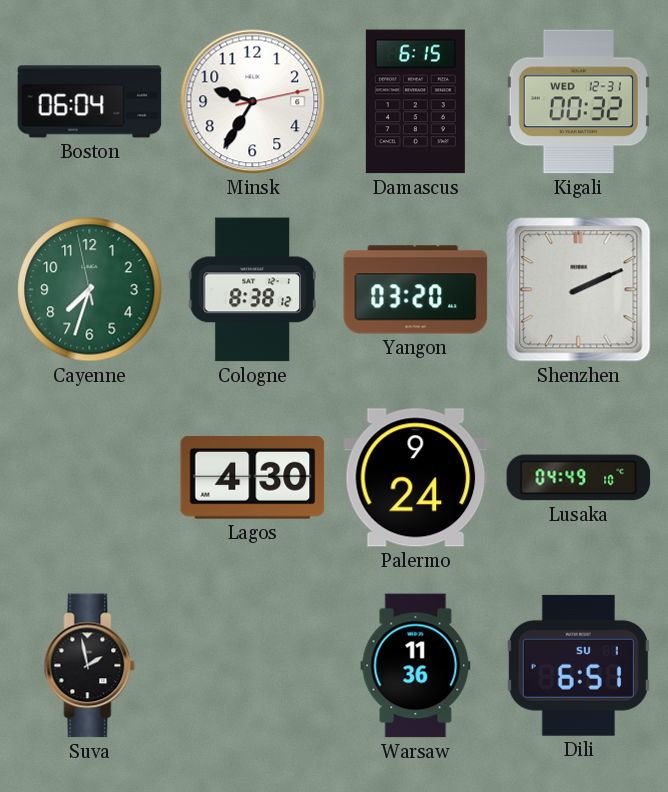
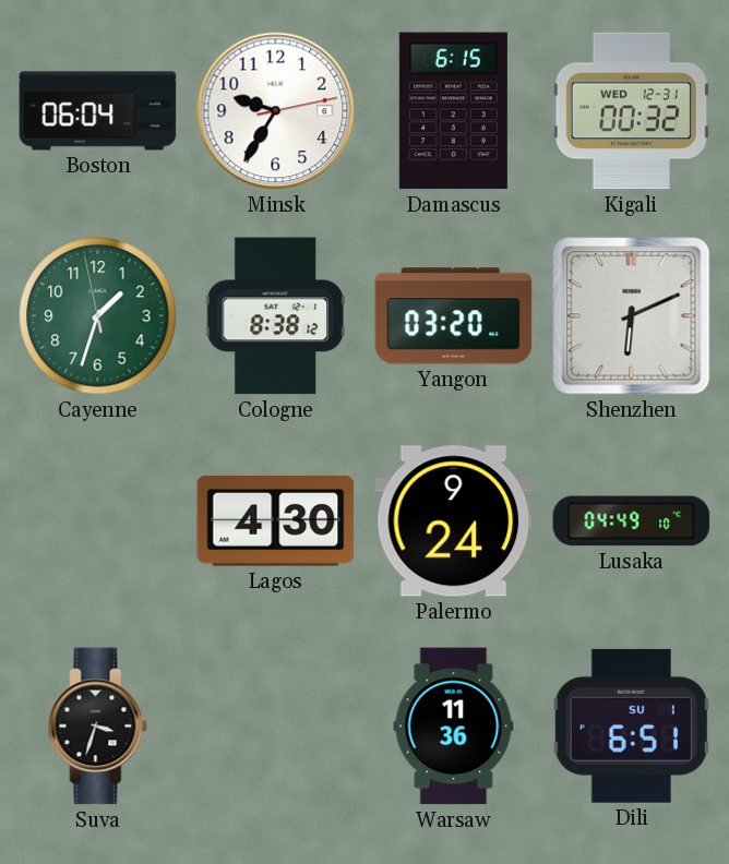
Cayenne: 7:32 -> 1:32 (98, 316)
Shenzhen: 2:11 -> 6:11 (632, 316)
Suva: 1:58 -> 3:33 (98, 727)
